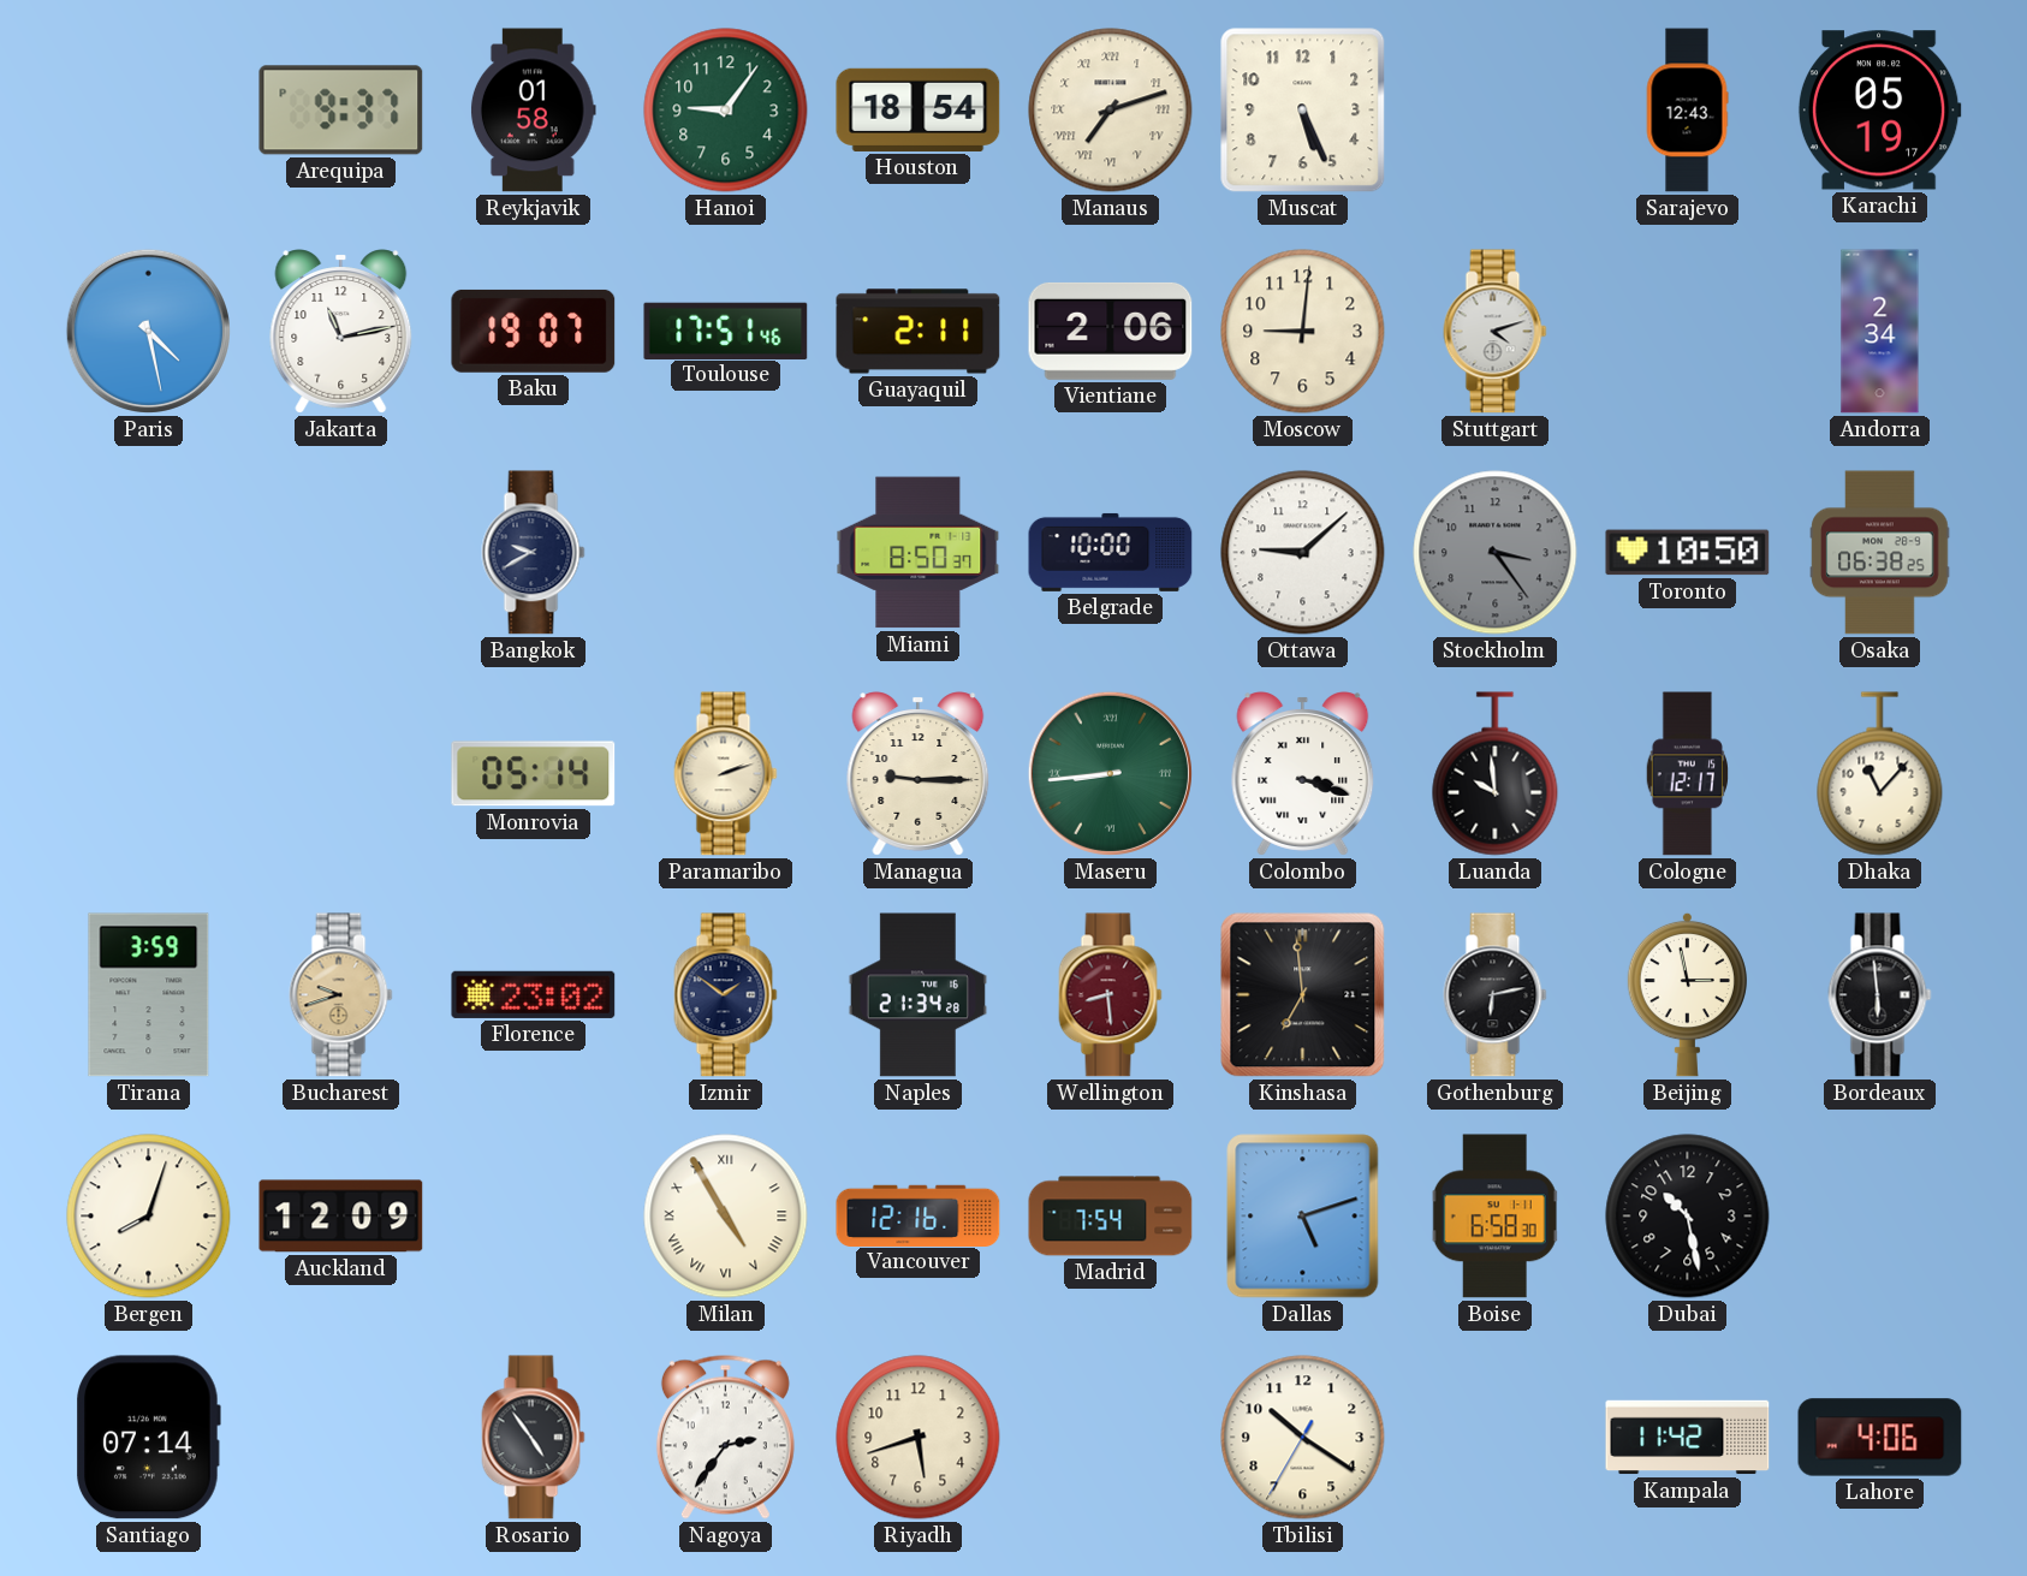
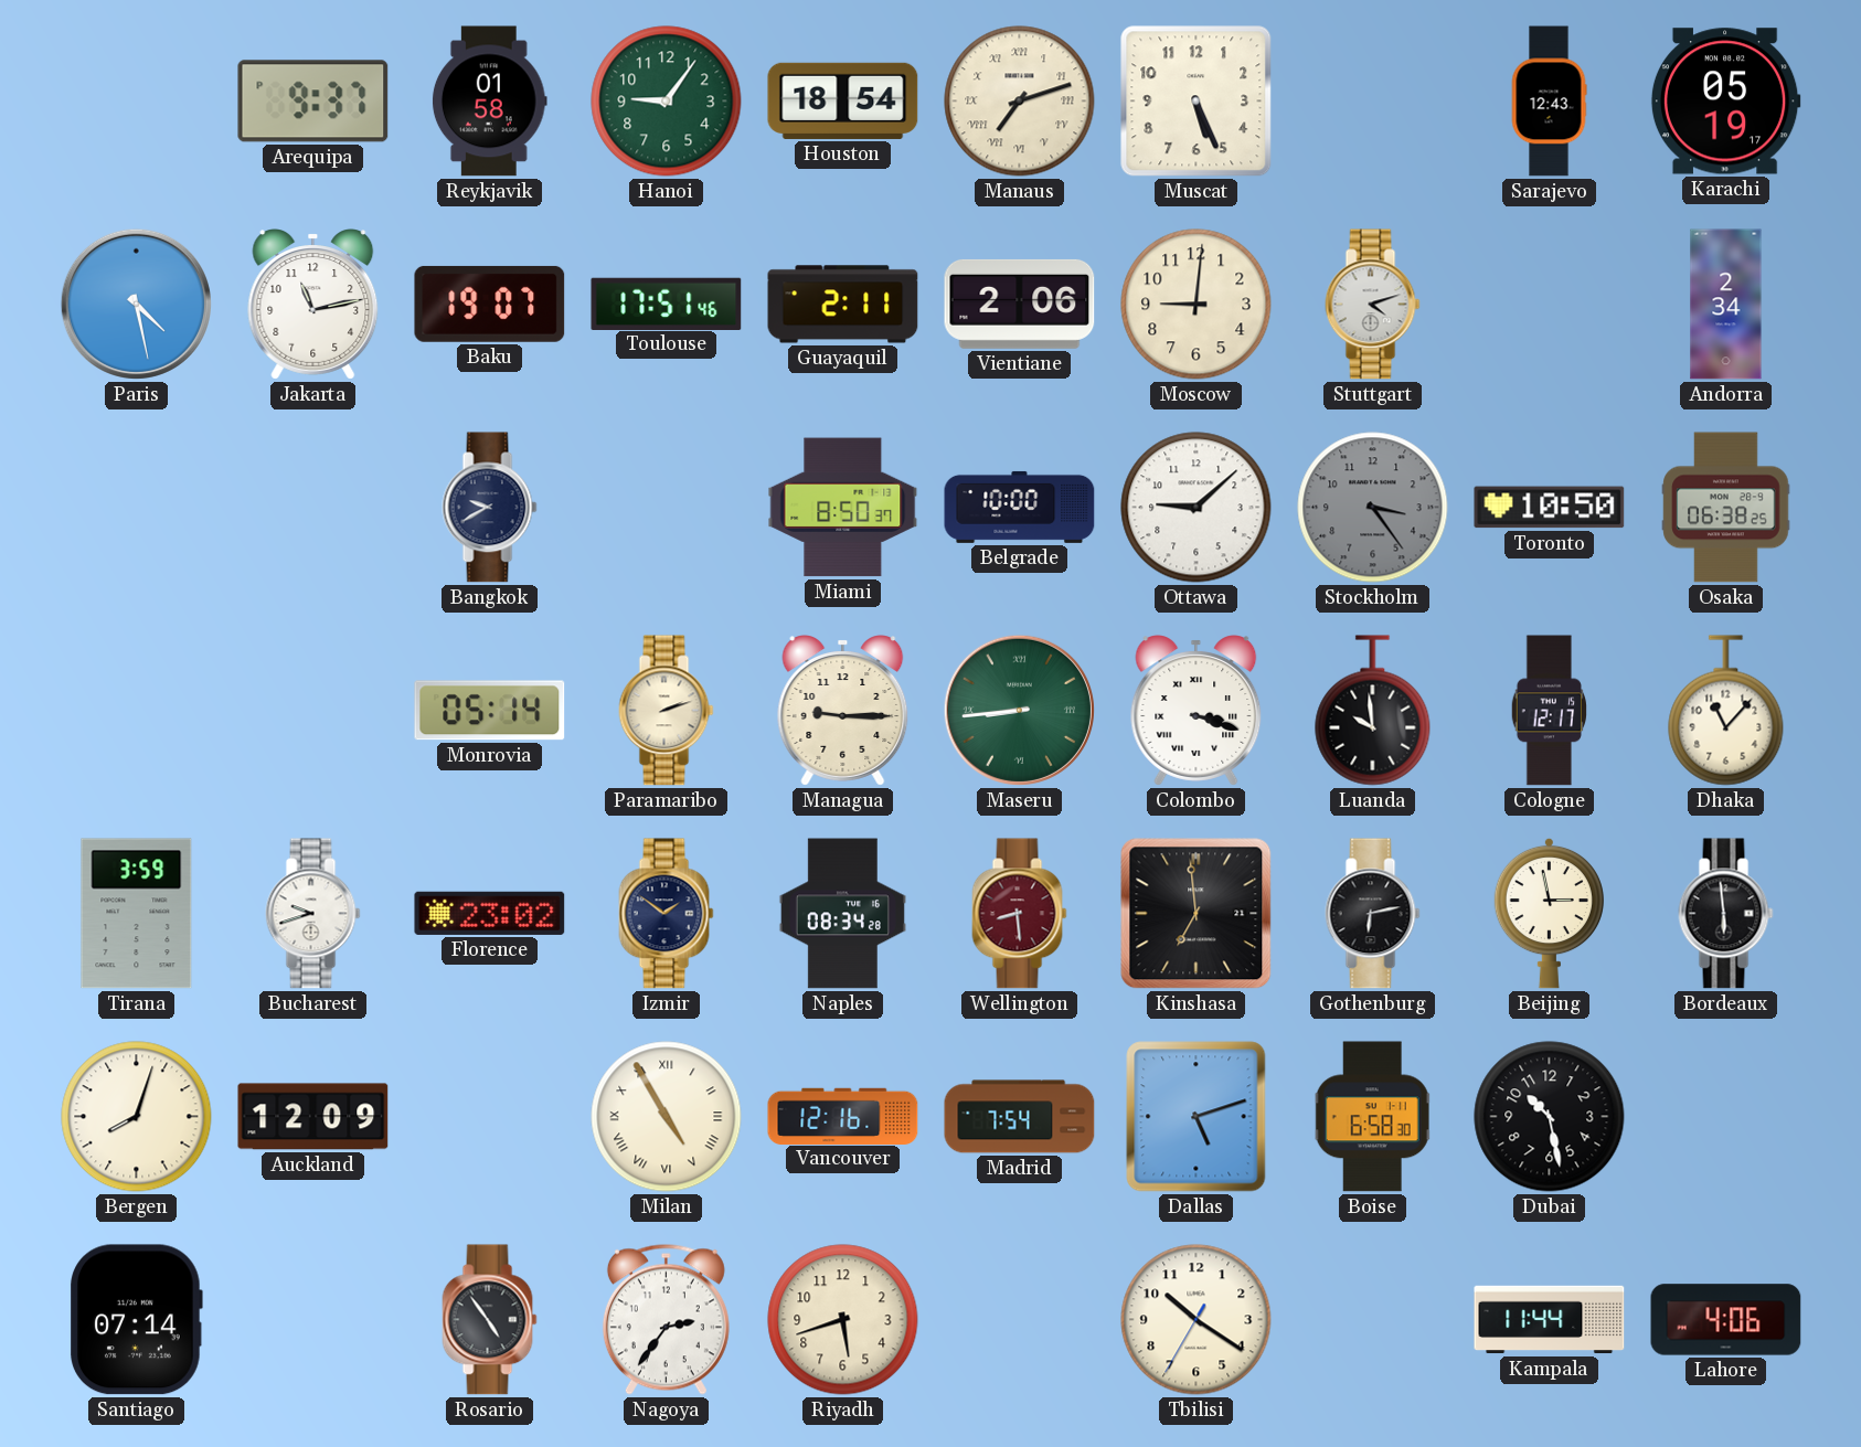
Bucharest dial: champagne -> white (313, 914)
Naples: 21:34 -> 08:34 (842, 914)
Kampala: 11:42 -> 11:44 (1550, 1320)
